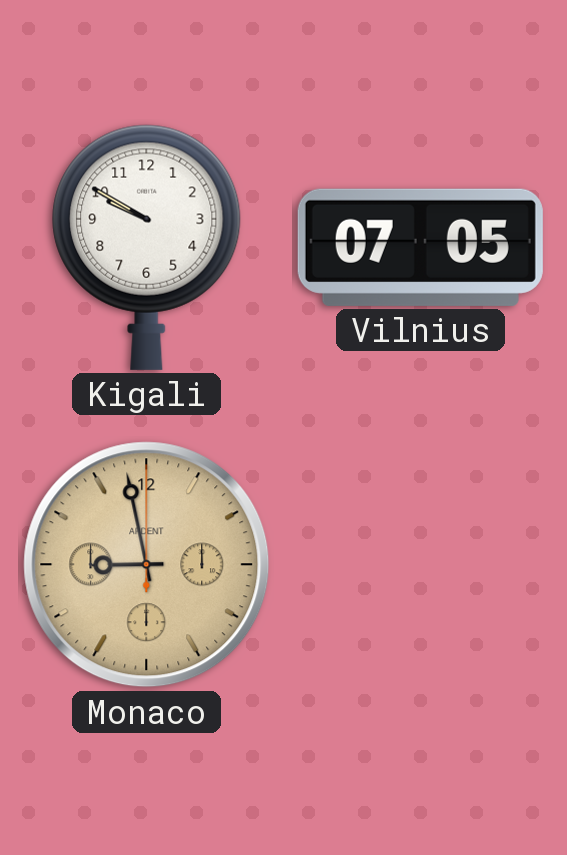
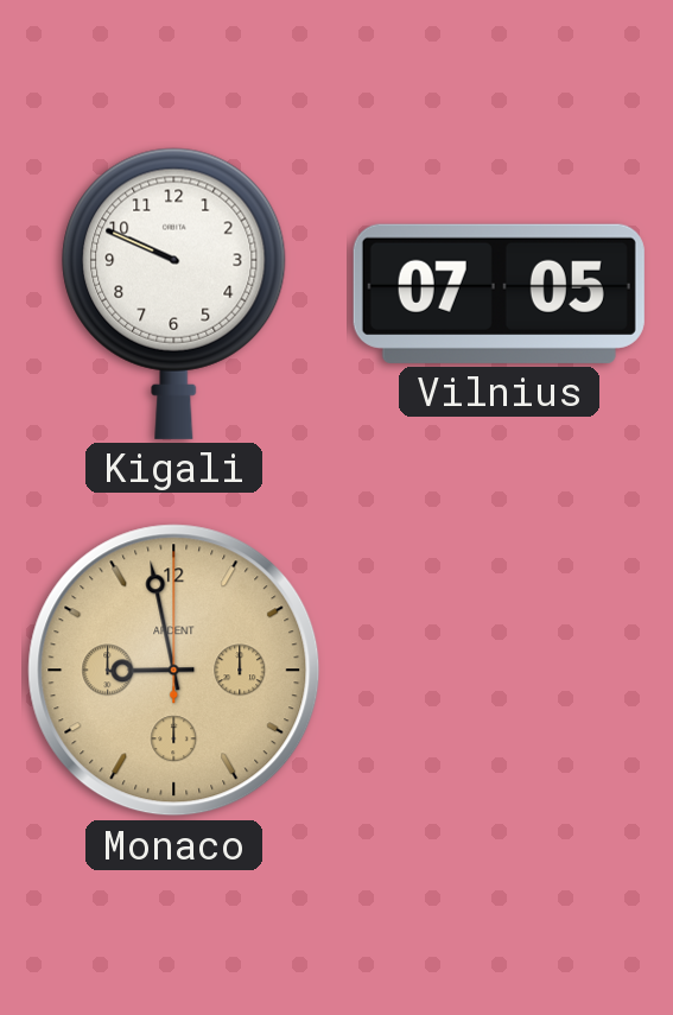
Kigali: 9:50 -> 9:49 (174, 293)
